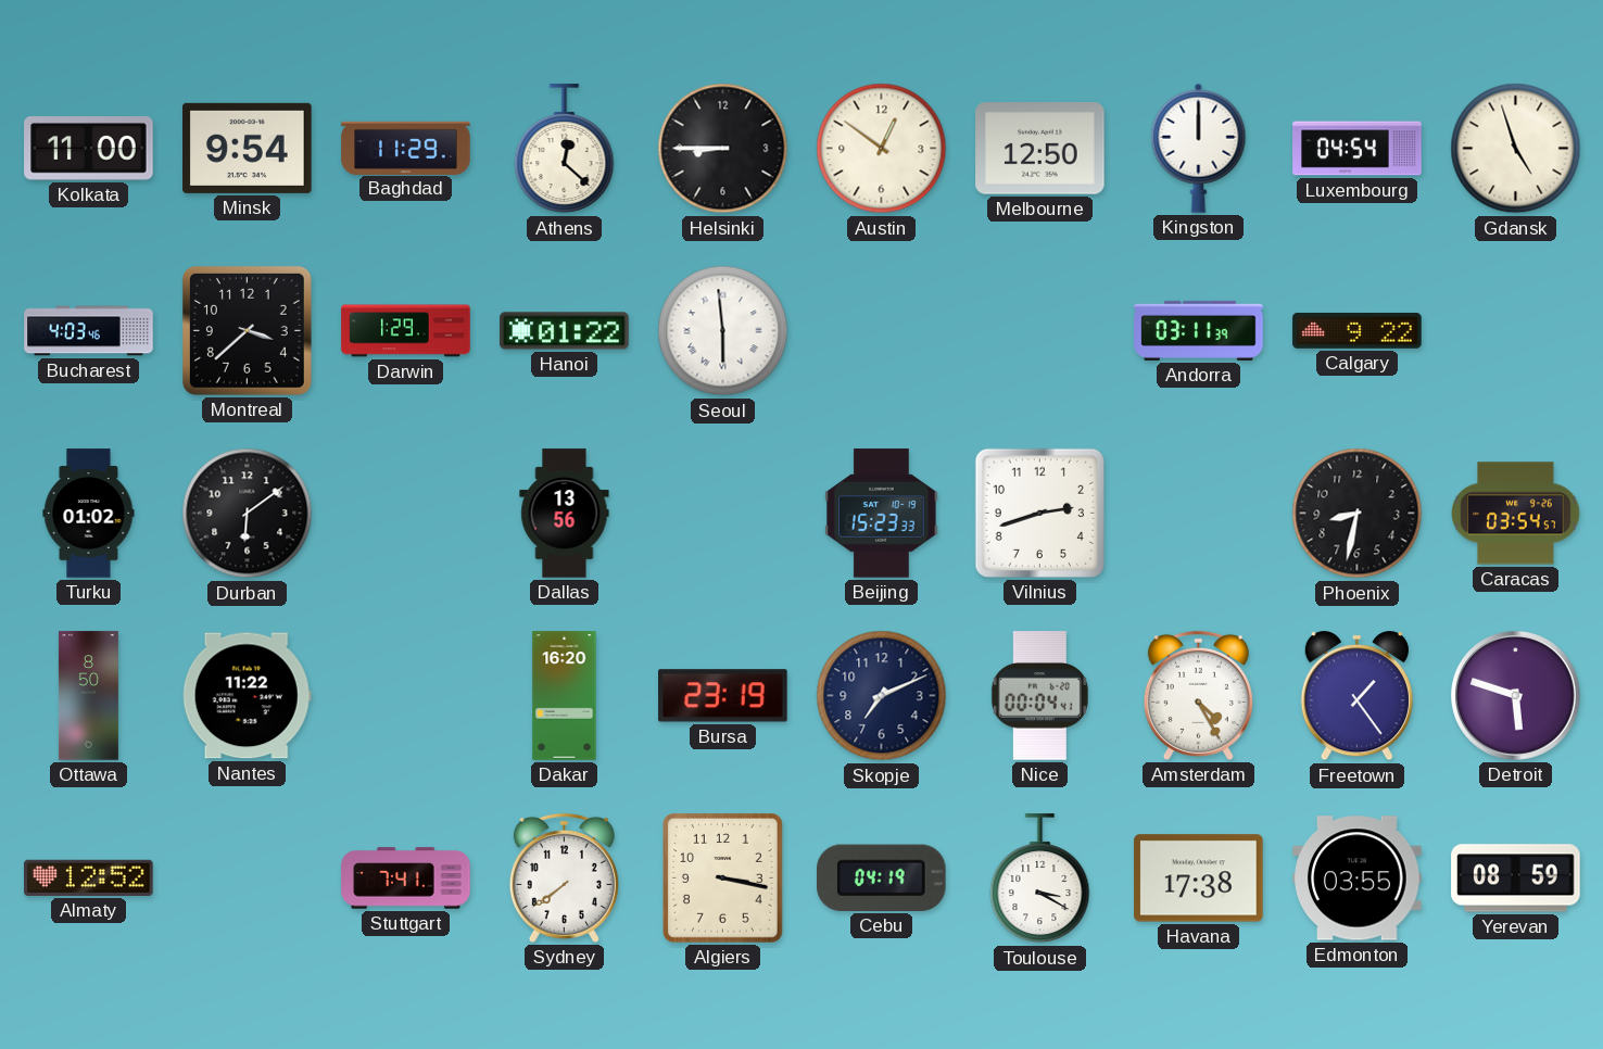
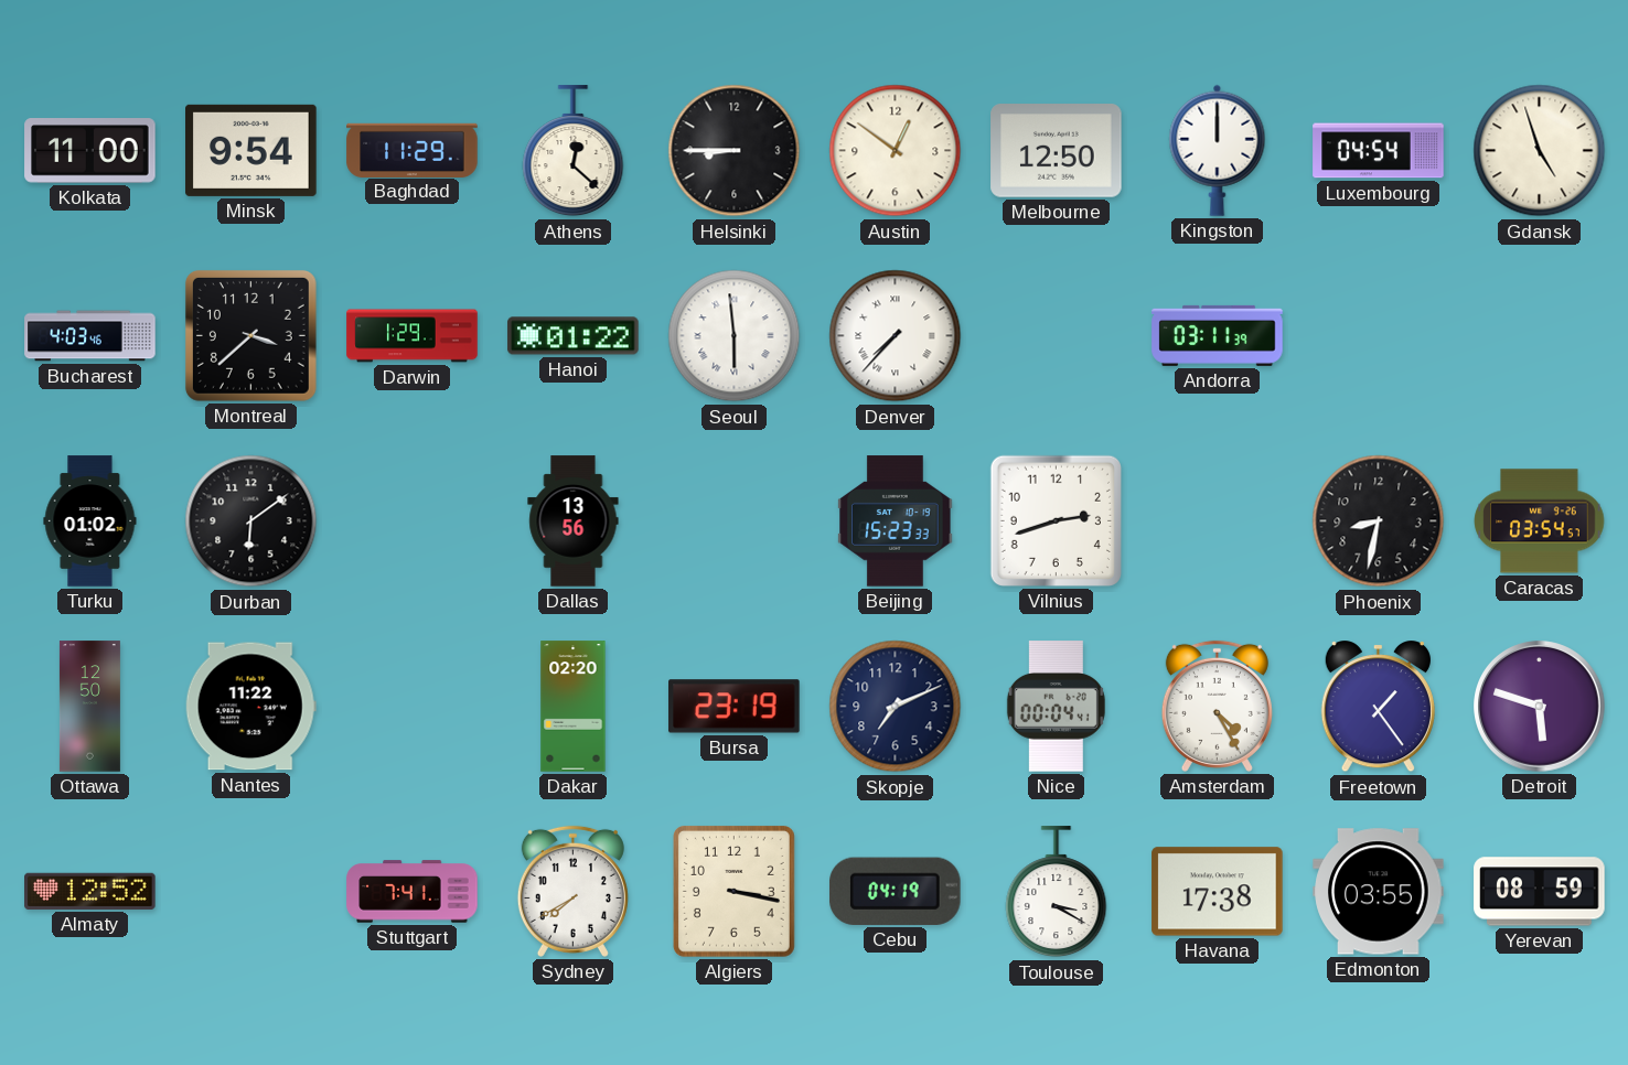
Denver: none -> 7:37 (896, 336)
Calgary: 9:22 -> none (1358, 331)
Ottawa: 8:50 -> 12:50 (89, 707)
Dakar: 16:20 -> 02:20 (574, 707)
Sydney: 7:39 -> 7:40 (572, 891)
